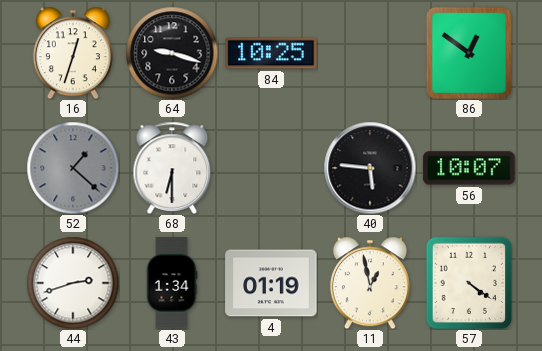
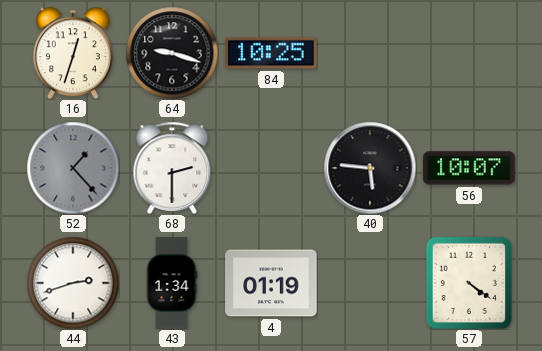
86: 12:51 -> none (469, 53)
52: 1:22 -> 1:23 (73, 168)
68: 6:30 -> 2:30 (172, 168)
11: 12:58 -> none (370, 283)
